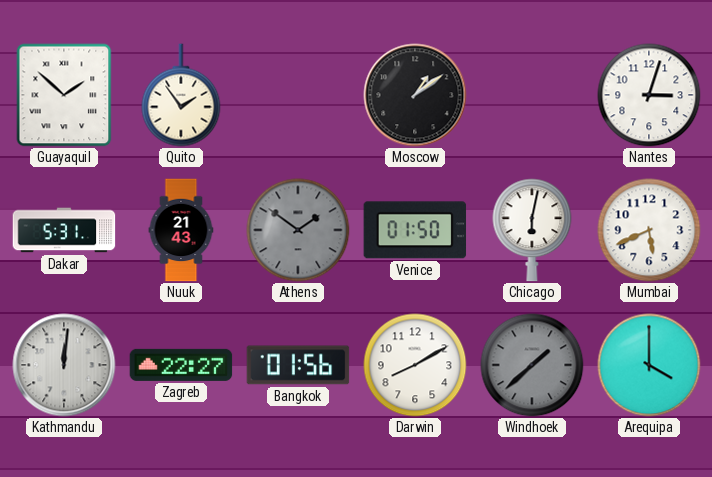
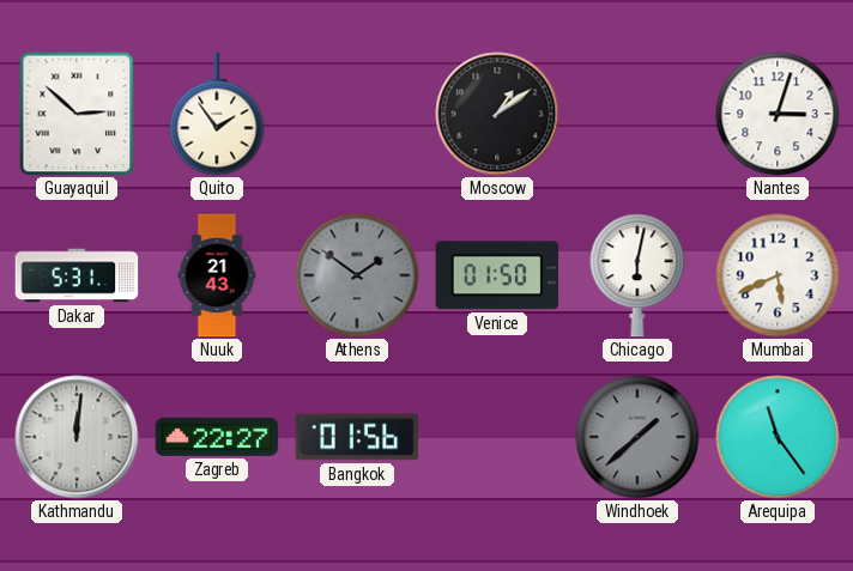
Guayaquil: 1:52 -> 2:52 (77, 114)
Darwin: 8:10 -> none (415, 365)
Arequipa: 4:00 -> 11:24 (778, 437)
